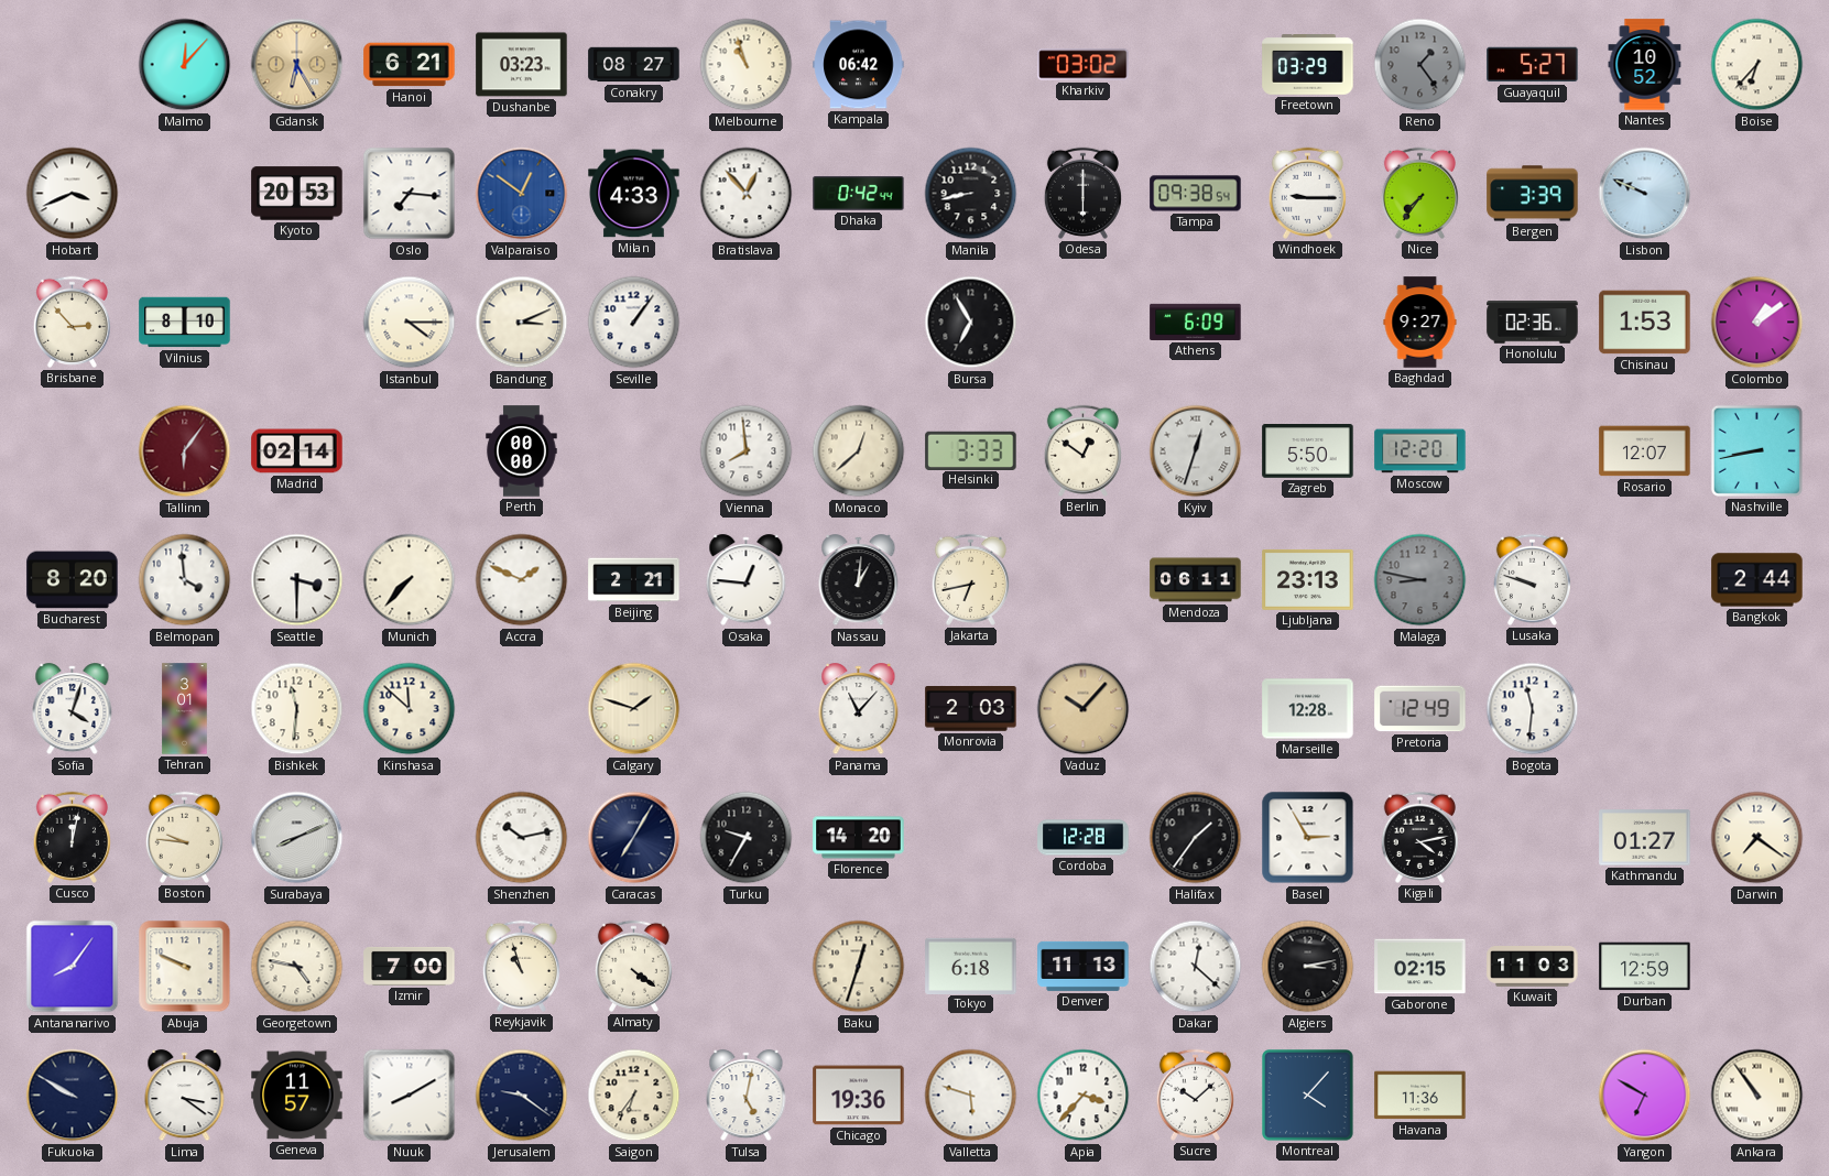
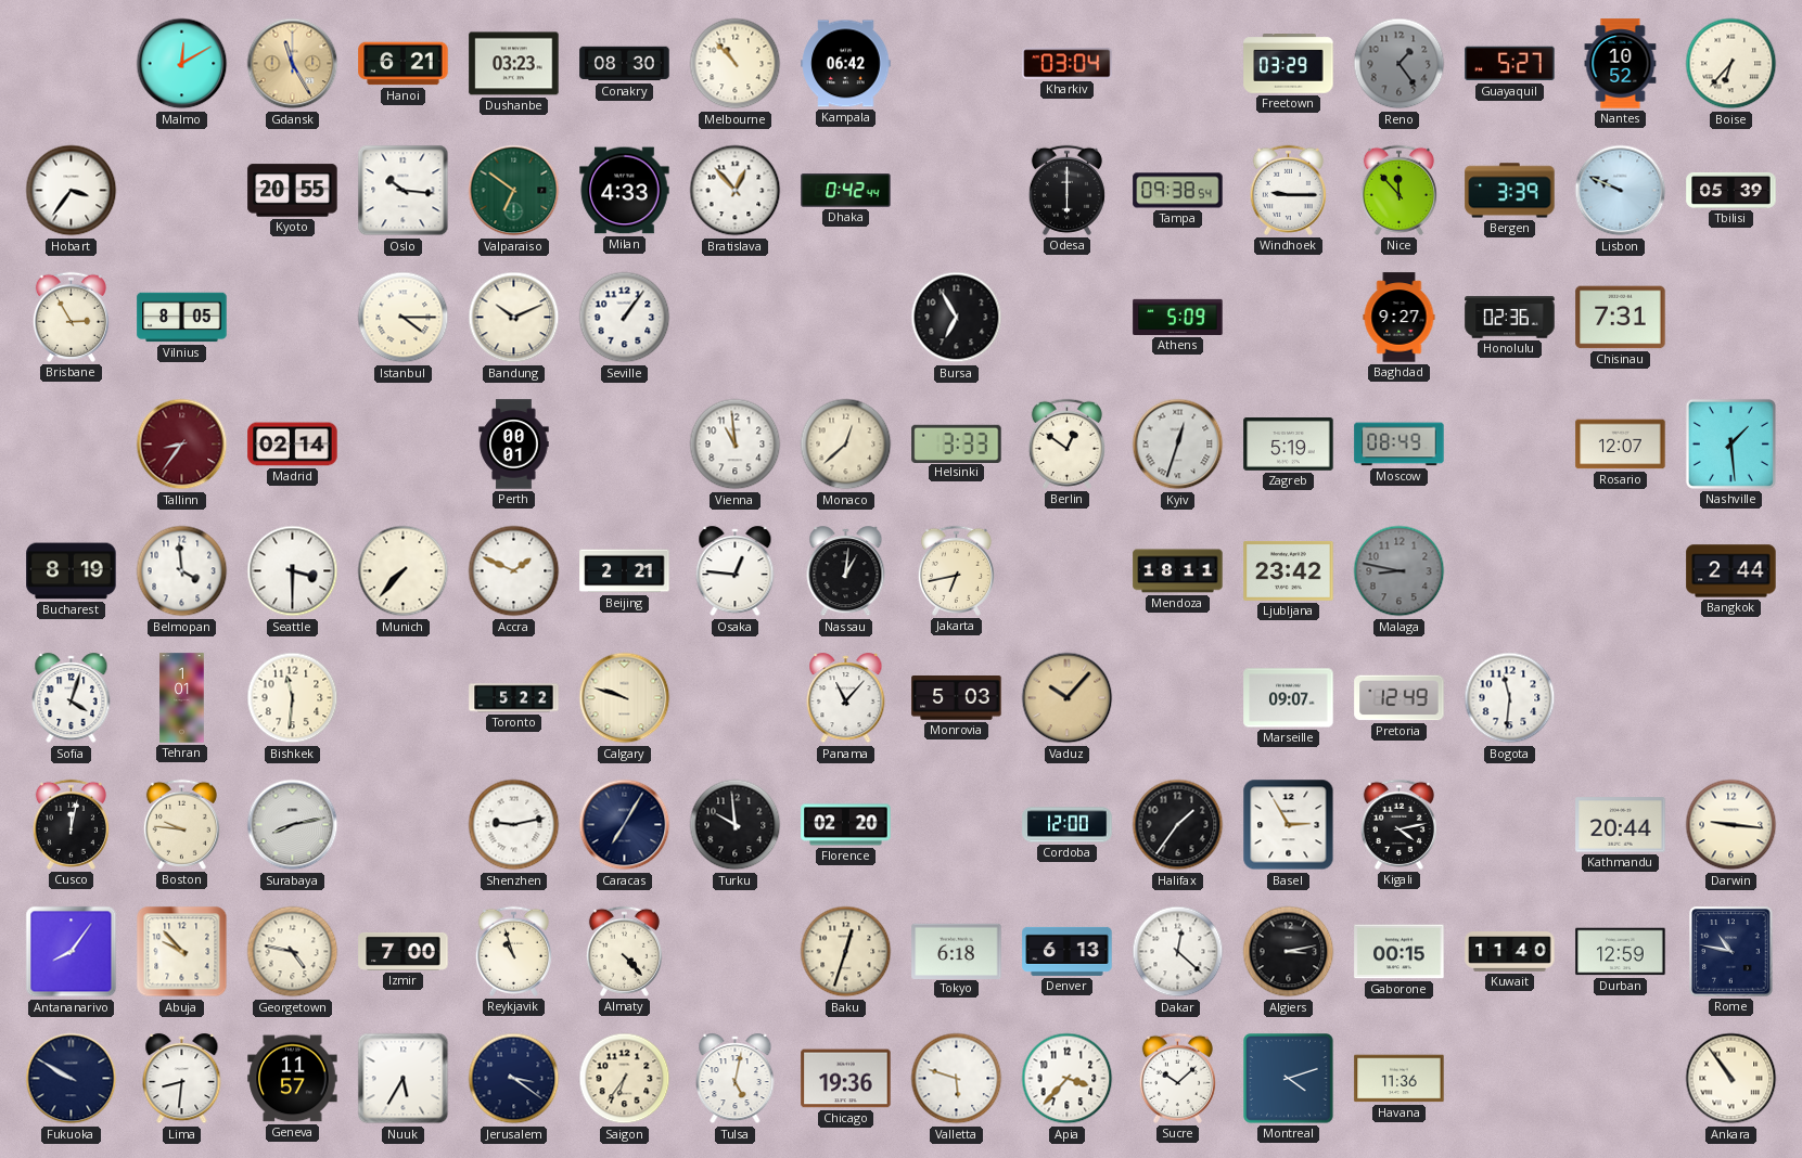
Malmo: 12:07 -> 12:10 (182, 64)
Gdansk: 6:25 -> 11:25 (293, 64)
Conakry: 08:27 -> 08:30 (625, 64)
Melbourne: 10:57 -> 10:53 (736, 64)
Kharkiv: 03:02 -> 03:04 (1068, 64)
Hobart: 3:41 -> 3:36 (72, 191)
Kyoto: 20:53 -> 20:55 (293, 191)
Oslo: 7:16 -> 10:16 (404, 191)
Valparaiso: 12:51 -> 6:51 (514, 191)
Valparaiso dial: blue -> green (514, 191)
Manila: 8:43 -> none (971, 194)
Nice: 7:36 -> 11:53 (1398, 190)
Tbilisi: none -> 05:39 (1731, 190)
Brisbane: 2:53 -> 2:55 (71, 317)
Vilnius: 8:10 -> 8:05 (182, 318)
Bandung: 3:11 -> 10:11 (514, 318)
Athens: 6:09 -> 5:09 (1178, 317)
Chisinau: 1:53 -> 7:31 (1621, 318)
Colombo: 1:09 -> none (1757, 323)
Tallinn: 6:06 -> 8:36 (182, 445)
Perth: 00:00 -> 00:01 (514, 445)
Vienna: 7:59 -> 10:59 (736, 445)
Zagreb: 5:50 -> 5:19 (1289, 445)
Moscow: 12:20 -> 08:49 (1400, 445)
Nashville: 8:43 -> 1:29 (1730, 443)
Bucharest: 8:20 -> 8:19 (72, 571)
Mendoza: 06:11 -> 18:11 (1178, 571)
Ljubljana: 23:13 -> 23:42 (1289, 570)
Lusaka: 9:48 -> none (1532, 579)
Tehran: 3:01 -> 1:01 (182, 698)
Kinshasa: 11:52 -> none (410, 709)
Toronto: none -> 5:22 (514, 698)
Calgary: 1:48 -> 9:48 (625, 698)
Monrovia: 2:03 -> 5:03 (957, 698)
Marseille: 12:28 -> 09:07 (1289, 698)
Surabaya: 8:11 -> 8:13 (293, 825)
Shenzhen: 10:13 -> 9:13 (514, 825)
Turku: 9:35 -> 9:59 (736, 825)
Florence: 14:20 -> 02:20 (846, 825)
Cordoba: 12:28 -> 12:00 (1068, 825)
Kathmandu: 01:27 -> 20:44 (1621, 825)
Darwin: 7:21 -> 9:16 (1731, 825)
Abuja: 9:49 -> 9:53 (182, 952)
Almaty: 4:21 -> 4:23 (624, 951)
Denver: 11:13 -> 6:13 (1068, 951)
Gaborone: 02:15 -> 00:15 (1400, 952)
Kuwait: 11:03 -> 11:40 (1510, 952)
Rome: none -> 10:47 (1731, 952)
Lima: 3:21 -> 8:31 (182, 1079)
Nuuk: 8:10 -> 5:35 (404, 1079)
Jerusalem: 9:21 -> 3:21 (514, 1079)
Montreal: 4:07 -> 4:12 (1289, 1079)
Yangon: 6:50 -> none (1645, 1096)
